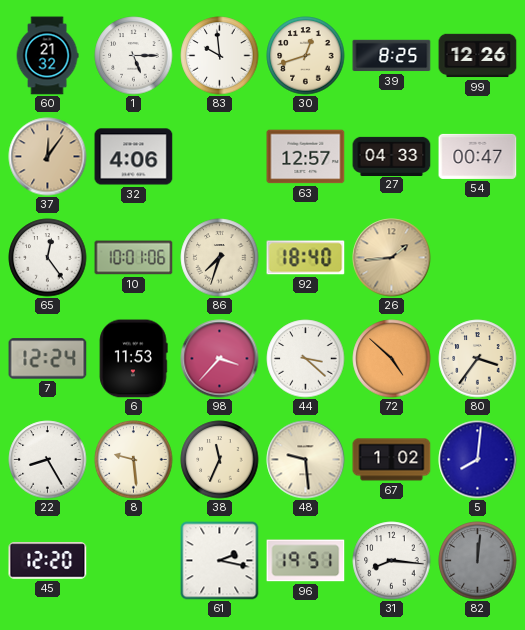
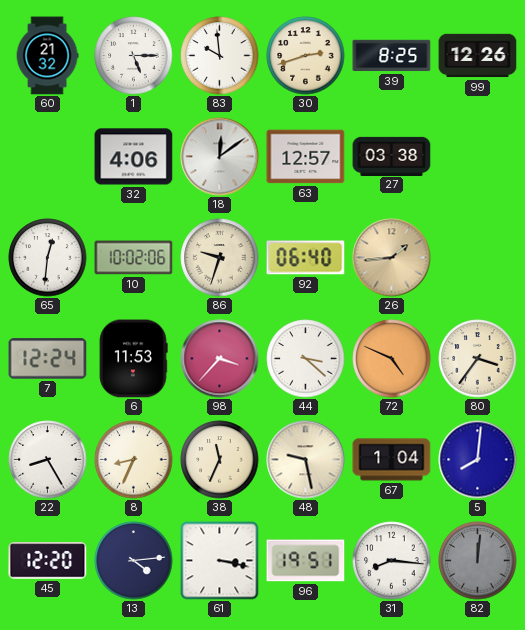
30: 12:42 -> 2:42 (306, 56)
37: 12:06 -> none (48, 157)
18: none -> 12:09 (220, 157)
27: 04:33 -> 03:38 (392, 156)
54: 00:47 -> none (478, 156)
65: 12:24 -> 12:31 (48, 258)
10: 10:01 -> 10:02 (134, 258)
86: 7:33 -> 9:33 (220, 258)
92: 18:40 -> 06:40 (306, 258)
72: 4:52 -> 4:49 (392, 359)
8: 9:29 -> 8:34 (134, 460)
48: 9:29 -> 9:28 (306, 460)
67: 1:02 -> 1:04 (392, 460)
13: none -> 4:14 (134, 561)
61: 2:17 -> 3:17 (220, 561)
